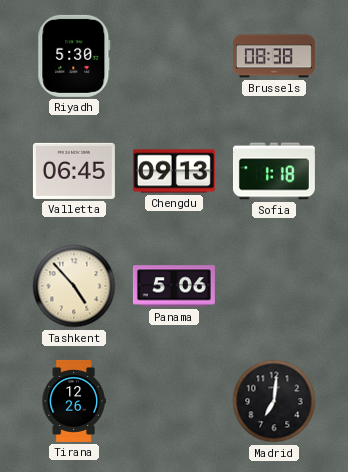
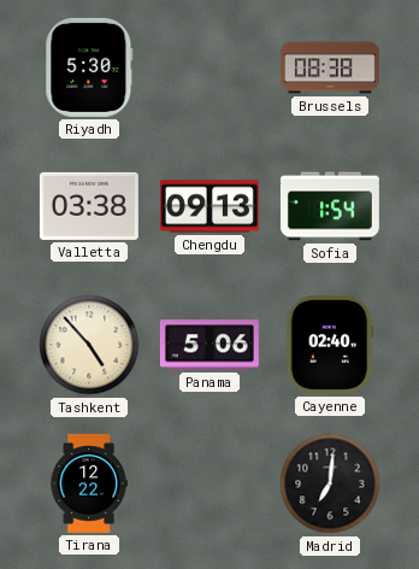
Valletta: 06:45 -> 03:38 (89, 206)
Sofia: 1:18 -> 1:54 (330, 206)
Cayenne: none -> 02:40 (330, 345)
Tirana: 12:26 -> 12:22 (89, 483)
